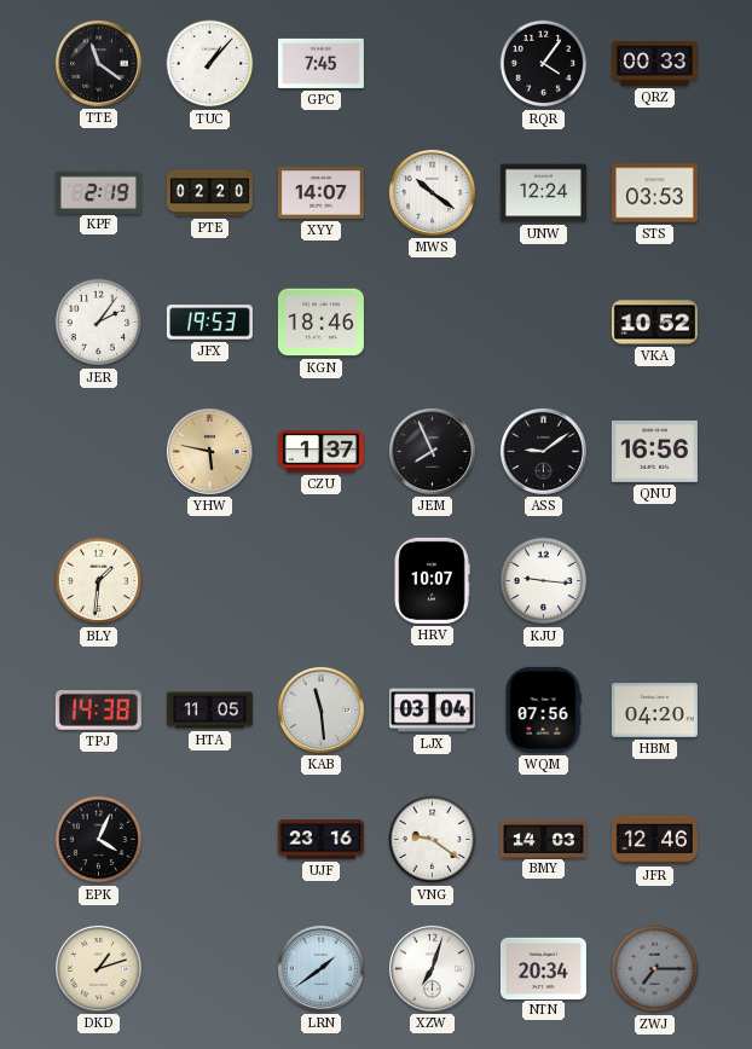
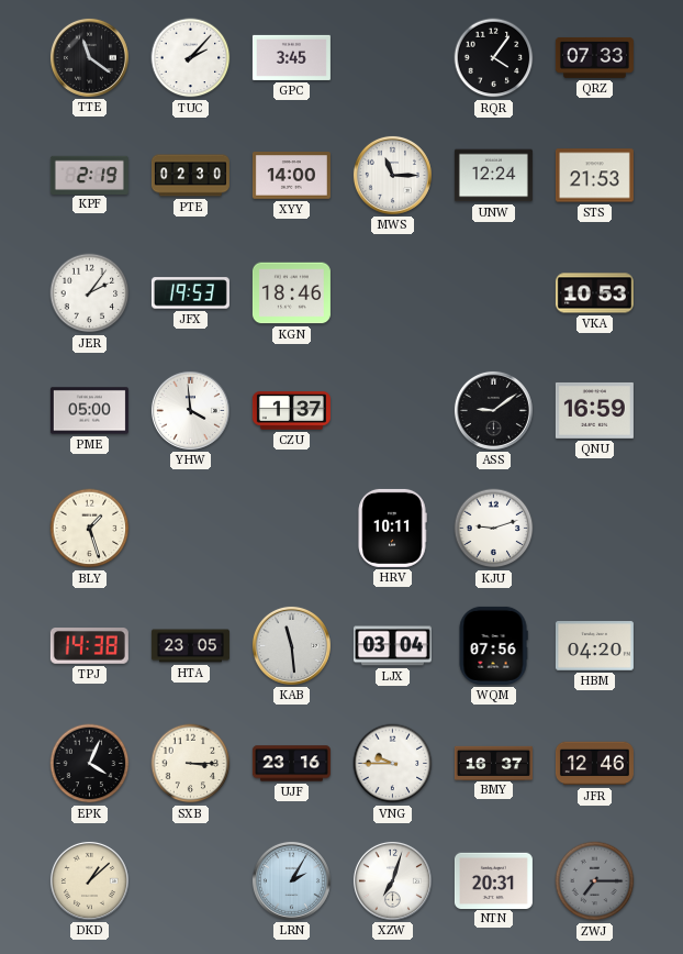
TUC: 1:07 -> 2:07 (191, 58)
GPC: 7:45 -> 3:45 (291, 57)
QRZ: 00:33 -> 07:33 (594, 57)
PTE: 02:20 -> 02:30 (190, 176)
XYY: 14:07 -> 14:00 (291, 176)
MWS: 10:21 -> 11:15 (392, 175)
STS: 03:53 -> 21:53 (594, 176)
VKA: 10:52 -> 10:53 (594, 293)
PME: none -> 05:00 (89, 411)
YHW: 5:47 -> 3:59 (190, 410)
YHW dial: champagne -> white (190, 410)
JEM: 7:56 -> none (432, 451)
QNU: 16:56 -> 16:59 (594, 410)
BLY: 1:31 -> 1:27 (90, 529)
HRV: 10:07 -> 10:11 (392, 528)
KJU: 9:16 -> 9:12 (494, 529)
HTA: 11:05 -> 23:05 (190, 646)
SXB: none -> 3:15 (191, 764)
VNG: 9:21 -> 9:45 (393, 764)
BMY: 14:03 -> 16:37 (493, 763)
DKD: 1:12 -> 1:08 (89, 880)
LRN: 1:39 -> 2:05 (291, 880)
NTN: 20:34 -> 20:31 (493, 880)
